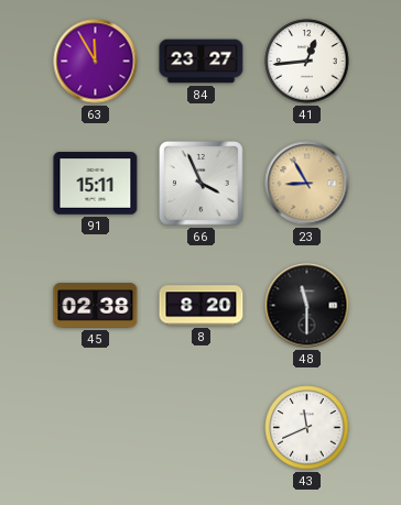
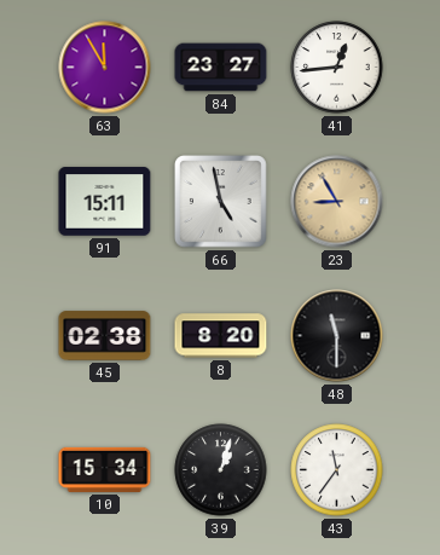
66: 3:56 -> 4:58 (221, 202)
10: none -> 15:34 (105, 469)
39: none -> 1:03 (221, 470)
43: 11:41 -> 11:36 (337, 470)
